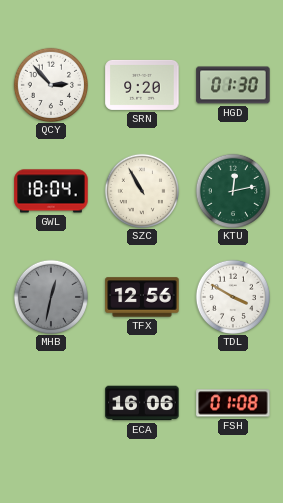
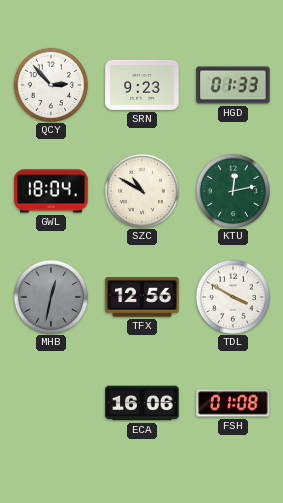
SRN: 9:20 -> 9:23 (142, 85)
HGD: 01:30 -> 01:33 (233, 85)
SZC: 10:55 -> 10:50 (141, 190)
